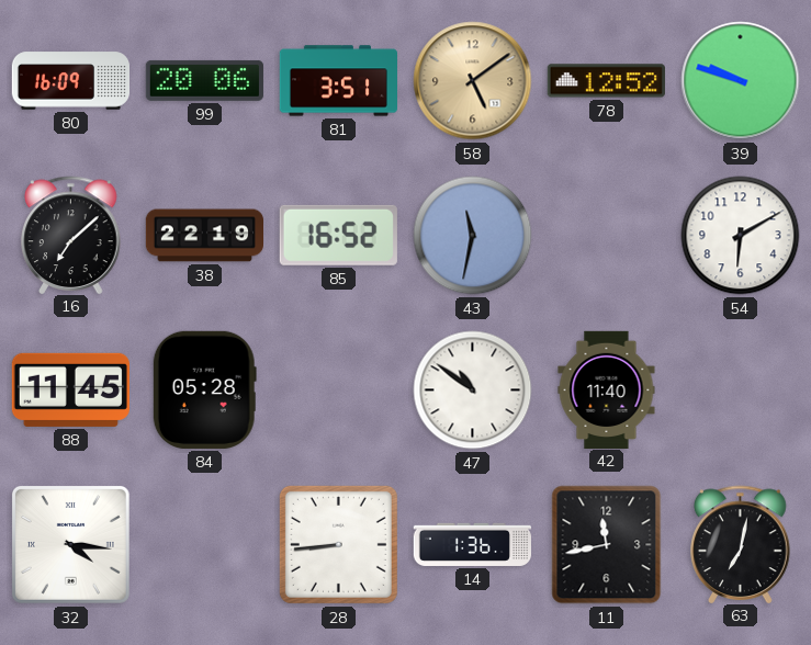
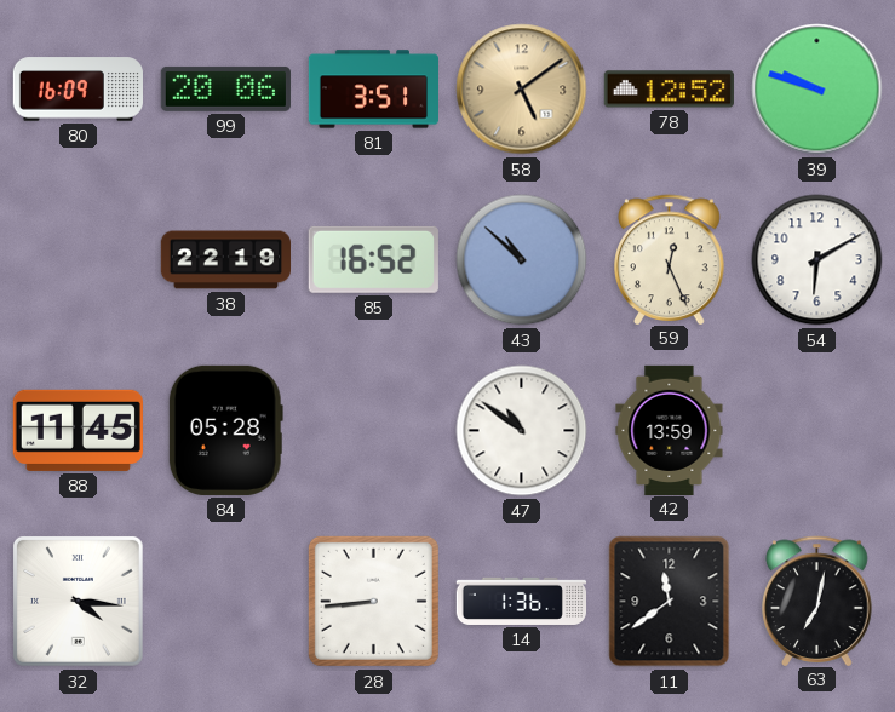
16: 7:08 -> none (71, 235)
43: 11:32 -> 10:52 (522, 260)
59: none -> 12:26 (670, 259)
42: 11:40 -> 13:59 (670, 430)
11: 11:43 -> 11:39 (670, 602)
